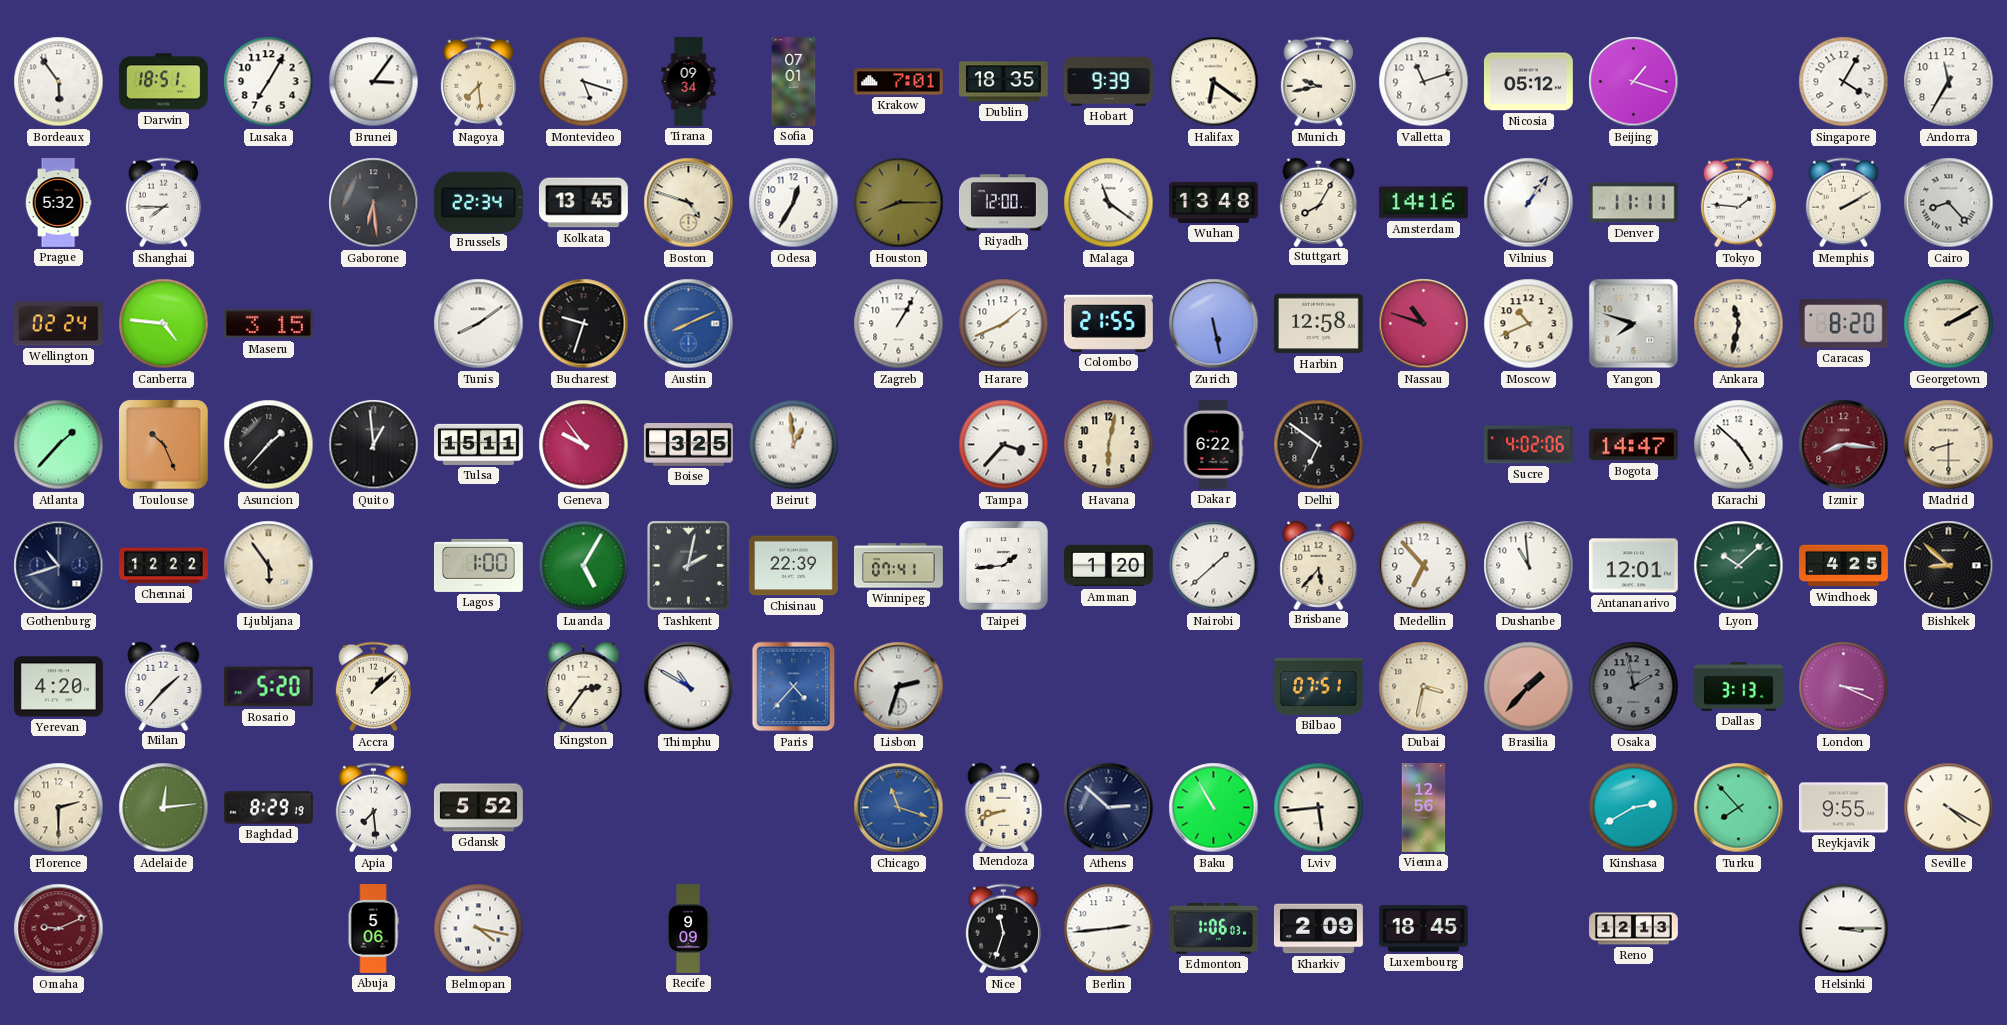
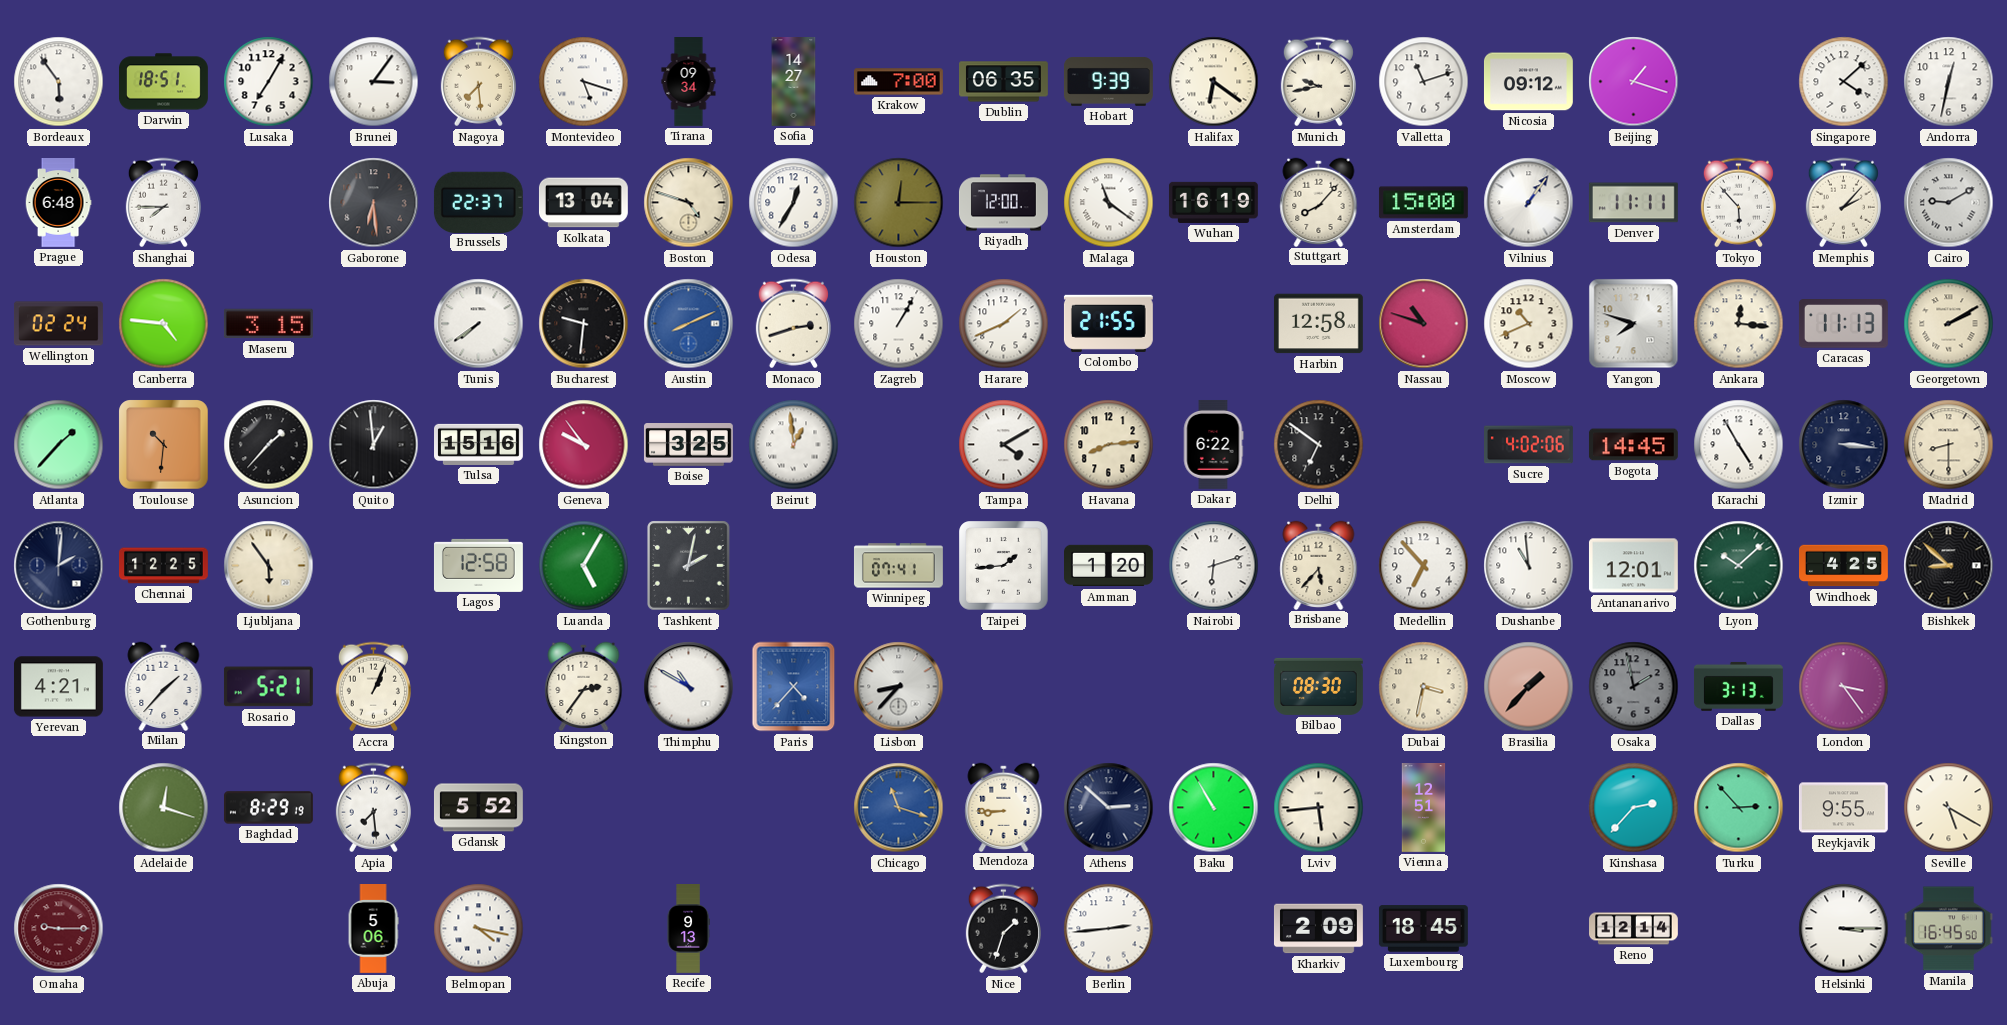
Sofia: 07:01 -> 14:27 (794, 82)
Krakow: 7:01 -> 7:00 (899, 82)
Dublin: 18:35 -> 06:35 (1004, 82)
Nicosia: 05:12 -> 09:12 (1528, 82)
Singapore: 4:05 -> 4:08 (1844, 82)
Andorra: 11:35 -> 12:32 (1949, 82)
Prague: 5:32 -> 6:48 (58, 203)
Brussels: 22:34 -> 22:37 (478, 202)
Kolkata: 13:45 -> 13:04 (583, 203)
Houston: 8:15 -> 12:15 (899, 203)
Wuhan: 13:48 -> 16:19 (1213, 202)
Stuttgart: 8:05 -> 8:07 (1319, 202)
Amsterdam: 14:16 -> 15:00 (1423, 203)
Tokyo: 1:46 -> 5:53 (1738, 203)
Memphis: 2:10 -> 2:07 (1843, 203)
Cairo: 8:23 -> 9:10 (1949, 203)
Tunis: 8:09 -> 7:39 (479, 324)
Bucharest: 9:33 -> 9:31 (584, 324)
Monaco: none -> 2:42 (793, 324)
Zurich: 5:28 -> none (1214, 324)
Ankara: 11:32 -> 12:16 (1739, 324)
Caracas: 8:20 -> 11:13 (1843, 324)
Toulouse: 10:26 -> 10:31 (164, 445)
Tulsa: 15:11 -> 15:16 (479, 444)
Tampa: 3:37 -> 4:10 (1004, 445)
Havana: 6:02 -> 8:14 (1109, 445)
Bogota: 14:47 -> 14:45 (1633, 445)
Karachi: 4:52 -> 4:55 (1739, 445)
Izmir: 8:16 -> 3:16 (1844, 445)
Izmir dial: burgundy -> navy (1844, 445)
Gothenburg: 10:42 -> 2:01 (59, 566)
Chennai: 12:22 -> 12:25 (164, 566)
Lagos: 1:00 -> 12:58 (479, 565)
Chisinau: 22:39 -> none (793, 566)
Nairobi: 1:38 -> 6:12 (1214, 566)
Yerevan: 4:20 -> 4:21 (59, 687)
Rosario: 5:20 -> 5:21 (268, 687)
Accra: 1:08 -> 1:04 (373, 687)
Lisbon: 2:33 -> 8:37 (899, 687)
Bilbao: 07:51 -> 08:30 (1318, 686)
London: 3:19 -> 3:24 (1844, 687)
Florence: 2:30 -> none (59, 808)
Adelaide: 12:14 -> 12:18 (164, 808)
Mendoza: 8:42 -> 8:45 (1004, 807)
Vienna: 12:56 -> 12:51 (1424, 808)
Kinshasa: 2:40 -> 2:37 (1634, 808)
Turku: 7:53 -> 2:53 (1739, 808)
Seville: 4:20 -> 5:20 (1949, 808)
Omaha: 9:11 -> 9:15 (59, 929)
Recife: 9:09 -> 9:13 (688, 929)
Nice: 11:33 -> 1:33 (1003, 929)
Edmonton: 1:06 -> none (1213, 929)
Reno: 12:13 -> 12:14 (1634, 929)
Manila: none -> 16:45 (1948, 929)
